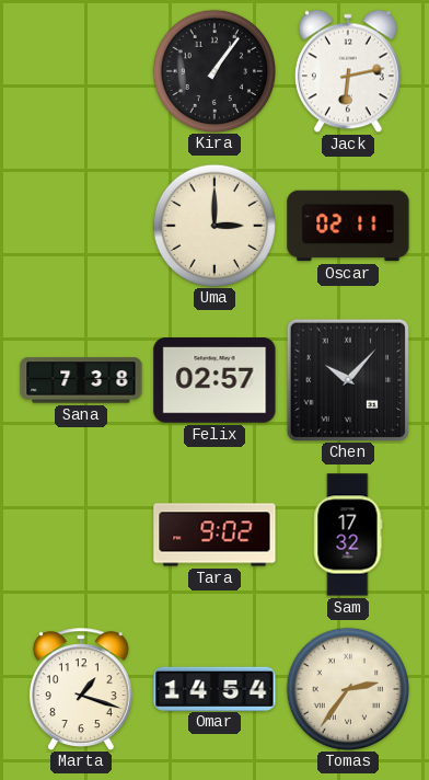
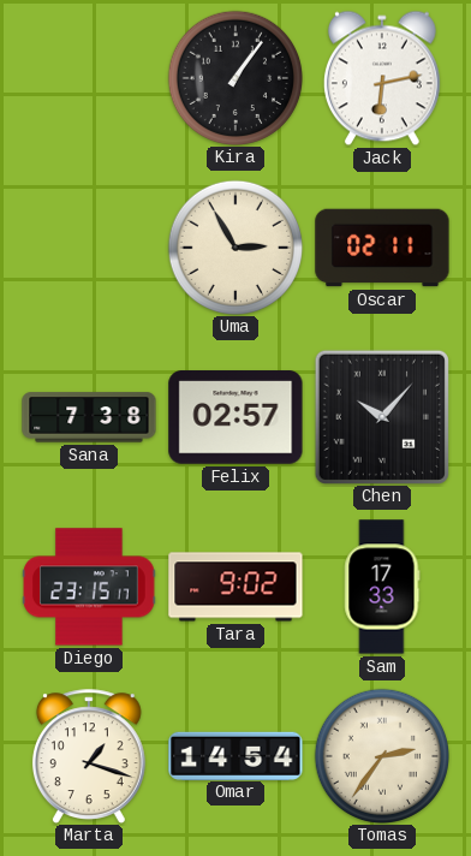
Uma: 3:00 -> 2:55 (234, 246)
Diego: none -> 23:15 (89, 587)
Sam: 17:32 -> 17:33 (382, 587)
